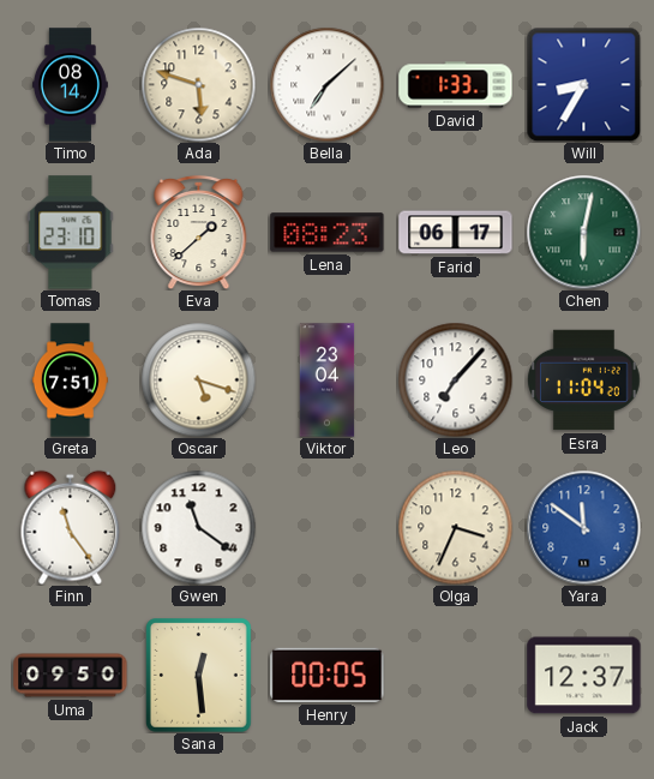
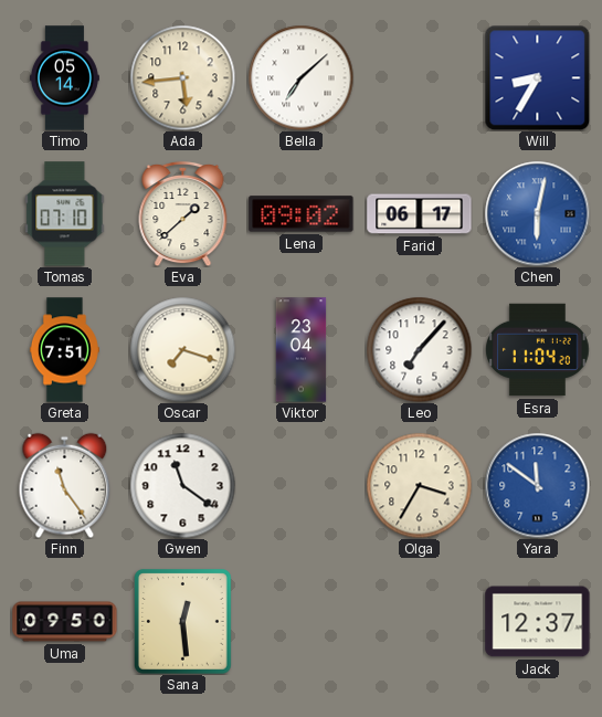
Timo: 08:14 -> 05:14 (64, 78)
Ada: 5:48 -> 5:44 (182, 77)
David: 1:33 -> none (456, 85)
Tomas: 23:10 -> 07:10 (65, 214)
Lena: 08:23 -> 09:02 (302, 214)
Chen dial: green -> blue (537, 213)
Oscar: 5:18 -> 7:18 (182, 349)
Olga: 3:34 -> 3:35 (419, 485)
Henry: 00:05 -> none (328, 675)
